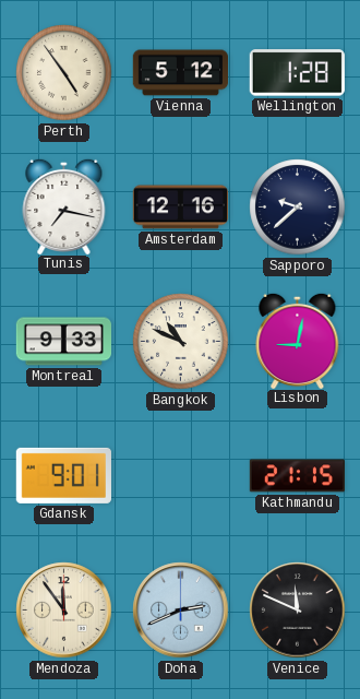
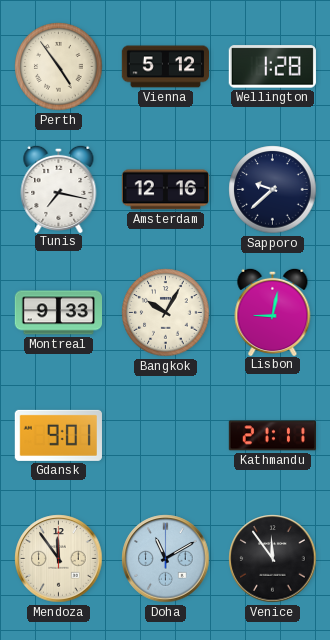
Bangkok: 10:49 -> 10:05 (166, 313)
Kathmandu: 21:15 -> 21:11 (272, 436)
Doha: 2:41 -> 11:10 (166, 559)
Venice: 11:49 -> 11:54 (273, 559)
